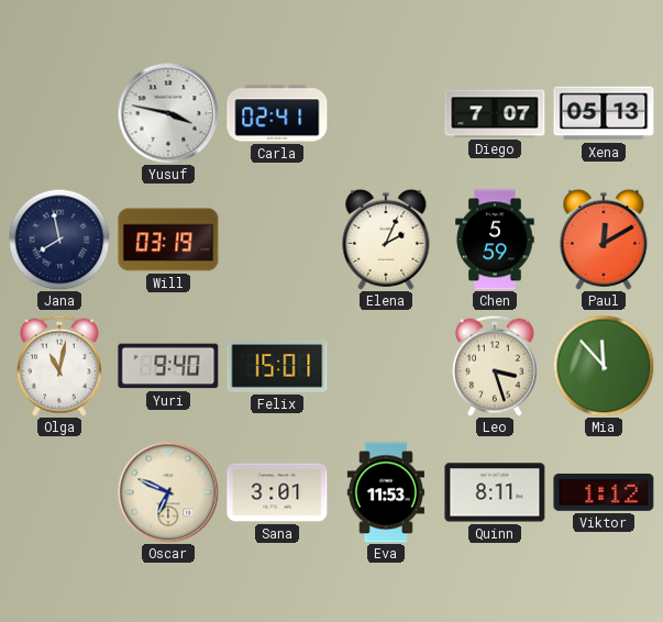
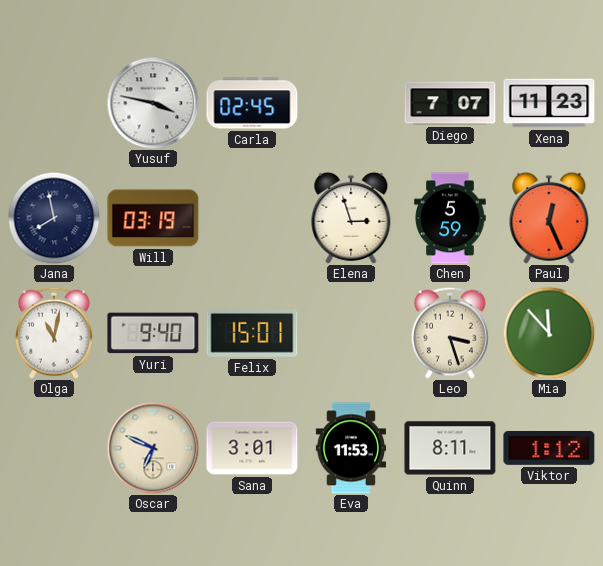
Carla: 02:41 -> 02:45 (252, 103)
Xena: 05:13 -> 11:23 (549, 103)
Elena: 2:04 -> 2:57 (351, 218)
Paul: 12:10 -> 12:26 (549, 218)
